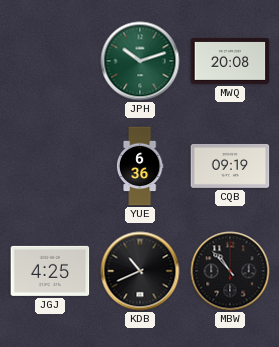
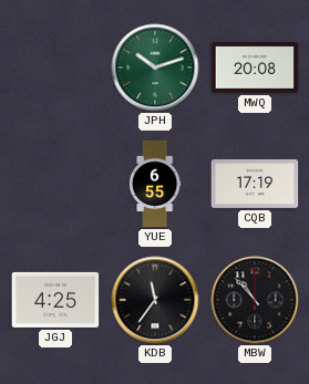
YUE: 6:36 -> 6:55 (155, 184)
CQB: 09:19 -> 17:19 (255, 184)
KDB: 10:41 -> 11:36 (155, 300)
